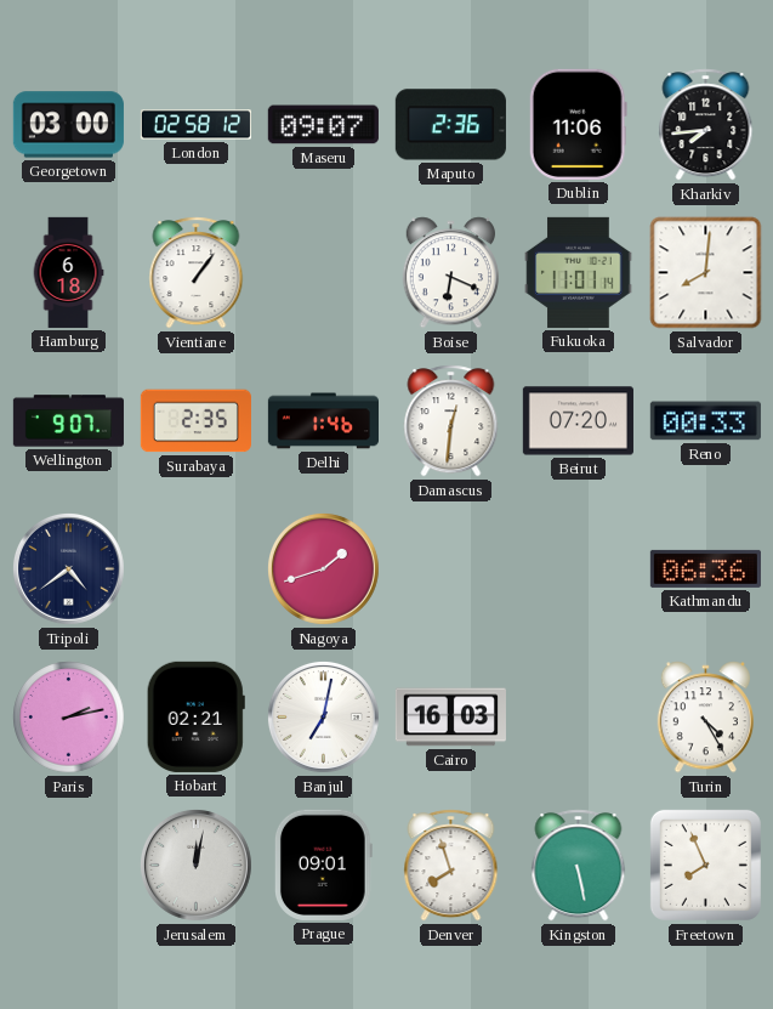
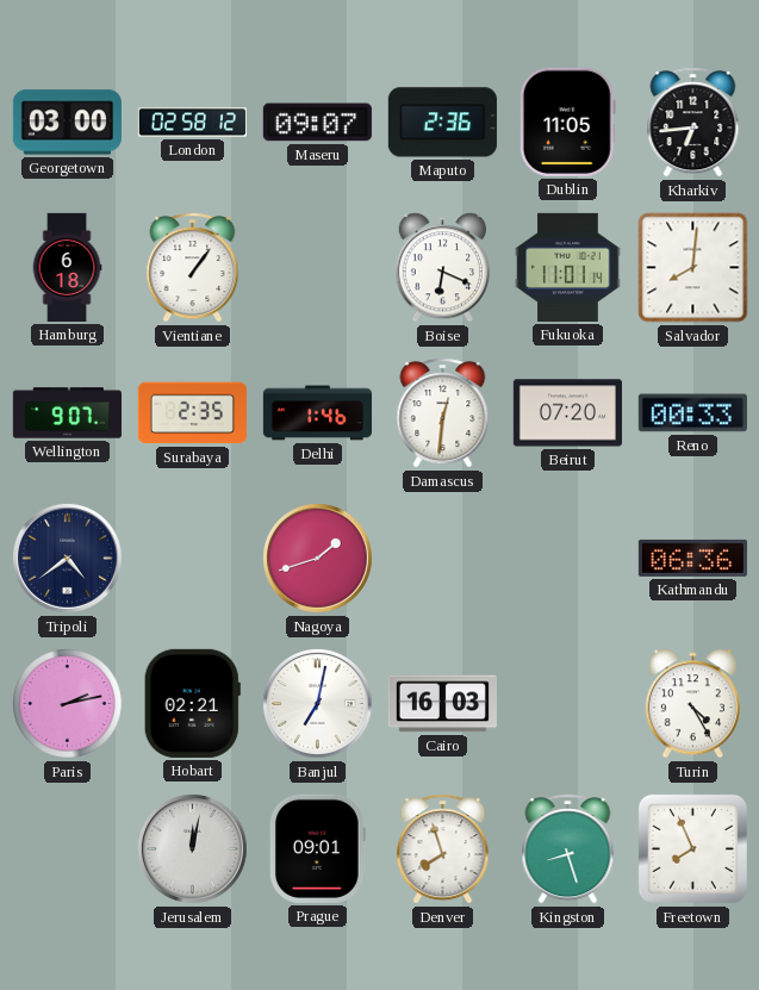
Dublin: 11:06 -> 11:05 (567, 122)
Kharkiv: 7:44 -> 6:44 (693, 123)
Kingston: 5:28 -> 8:27 (568, 849)
